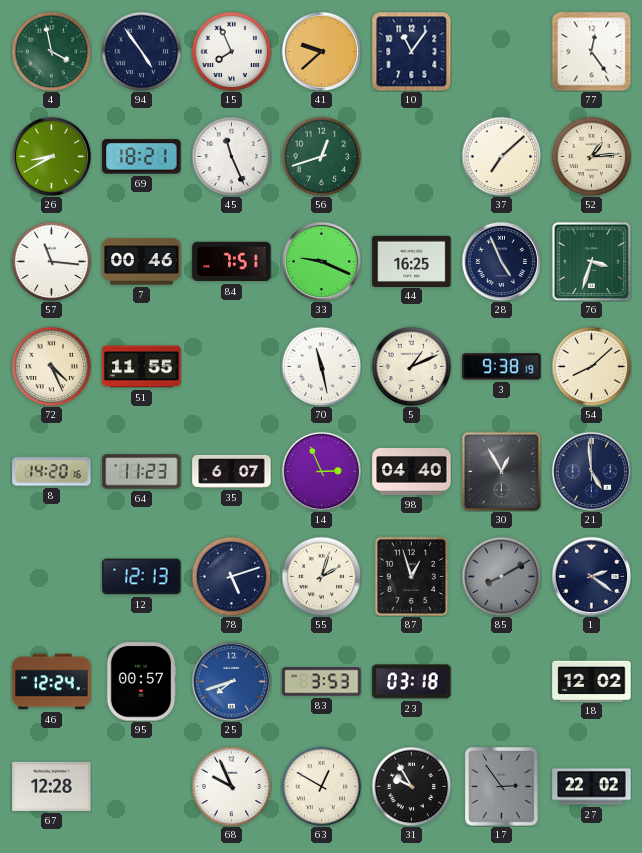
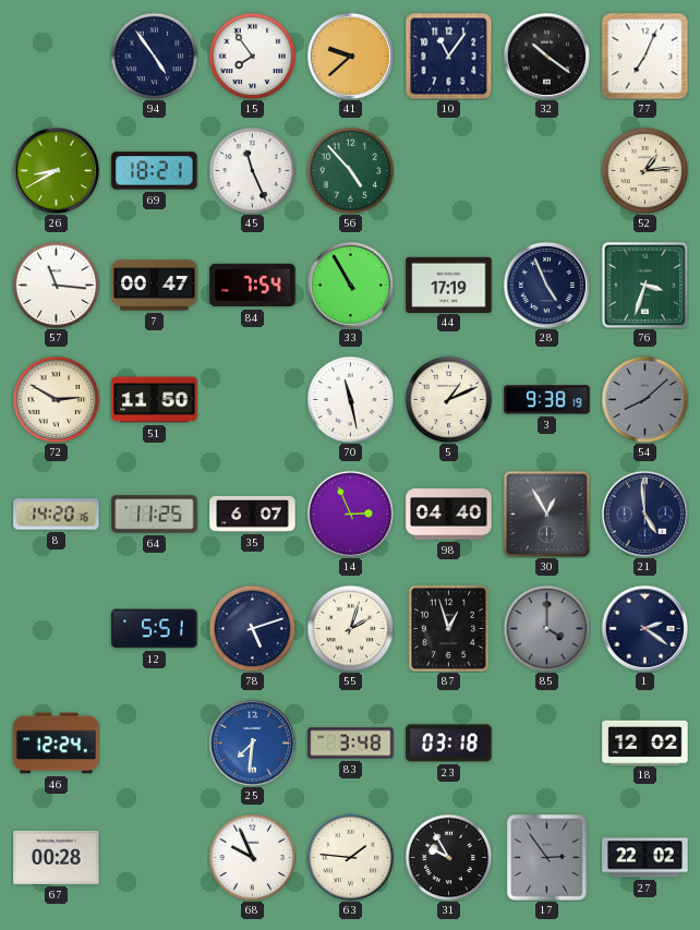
4: 3:58 -> none (51, 51)
15: 7:56 -> 7:54 (252, 56)
32: none -> 10:21 (546, 56)
77: 12:24 -> 7:04 (644, 56)
56: 12:42 -> 4:53 (350, 170)
37: 7:08 -> none (501, 156)
7: 00:46 -> 00:47 (155, 286)
84: 7:51 -> 7:54 (253, 286)
33: 9:19 -> 10:55 (350, 285)
44: 16:25 -> 17:19 (449, 285)
72: 4:26 -> 2:50 (56, 399)
51: 11:55 -> 11:50 (155, 400)
54 dial: cream -> grey (644, 399)
64: 11:23 -> 11:25 (155, 515)
12: 12:13 -> 5:51 (155, 629)
85: 8:10 -> 4:00 (546, 628)
95: 00:57 -> none (141, 682)
25: 7:42 -> 7:31 (252, 742)
83: 3:53 -> 3:48 (351, 744)
67: 12:28 -> 00:28 (57, 857)
63: 12:50 -> 1:46 (350, 857)
